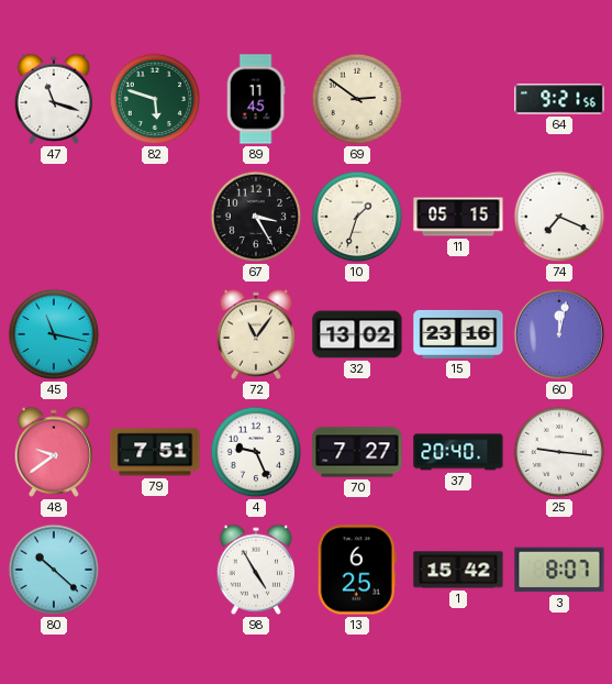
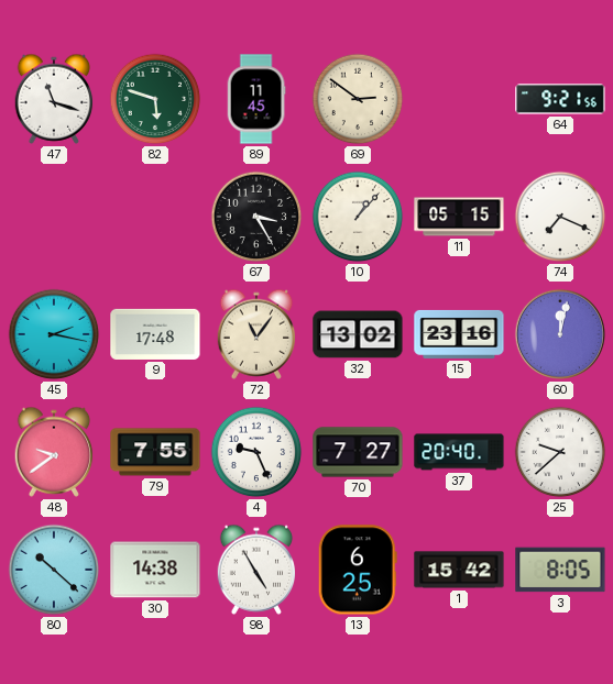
10: 1:33 -> 1:07 (358, 217)
45: 11:17 -> 2:17 (54, 334)
9: none -> 17:48 (155, 334)
79: 7:51 -> 7:55 (155, 452)
25: 9:16 -> 9:38 (560, 452)
30: none -> 14:38 (155, 570)
3: 8:07 -> 8:05 (560, 570)
